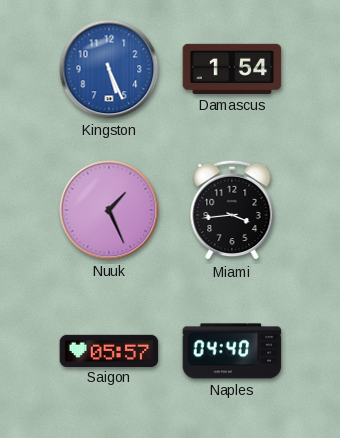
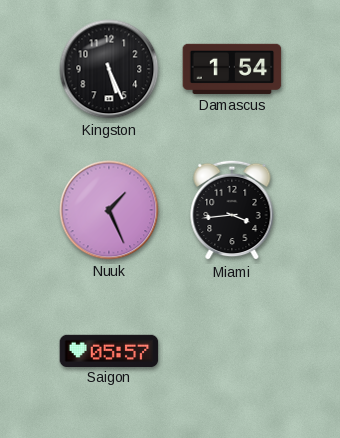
Kingston dial: blue -> black (109, 69)
Naples: 04:40 -> none (232, 351)
